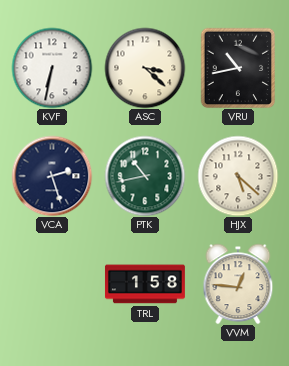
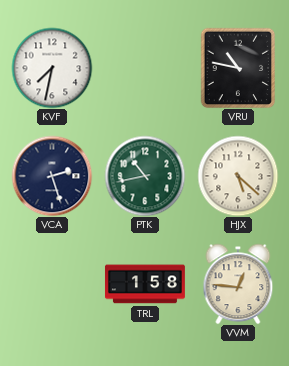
KVF: 6:32 -> 7:32 (52, 68)
ASC: 3:22 -> none (145, 68)
VRU: 10:43 -> 10:47 (238, 68)
